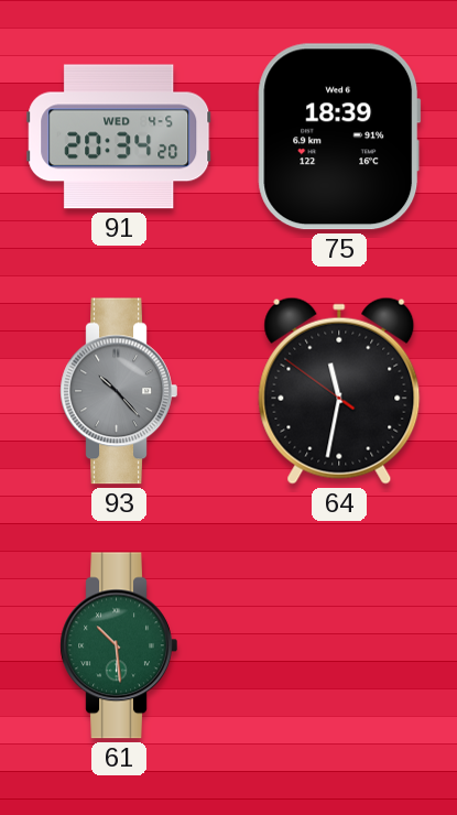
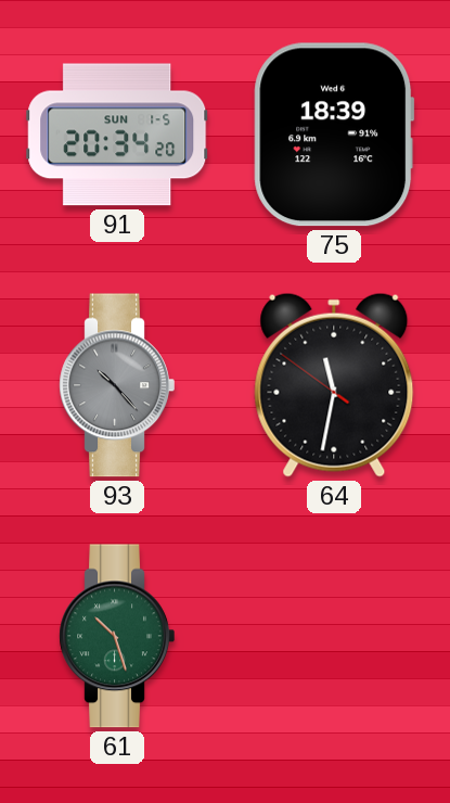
91 date: WED 4-5 -> SUN 1-5 (117, 135)
61: 10:29 -> 10:27 (117, 636)
